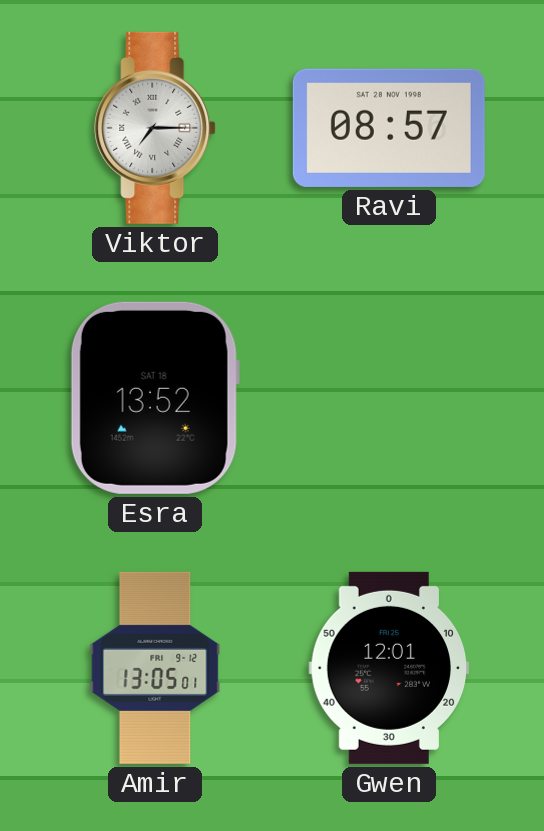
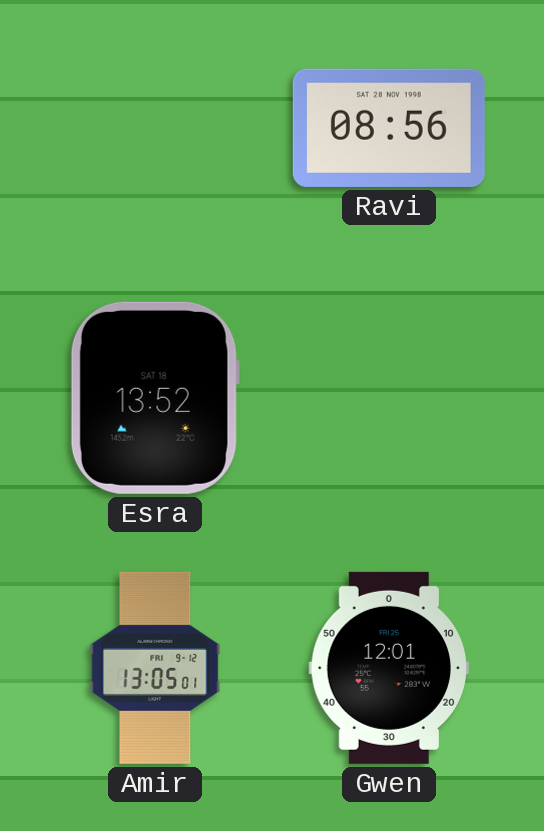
Viktor: 7:15 -> none (155, 128)
Ravi: 08:57 -> 08:56 (389, 128)
